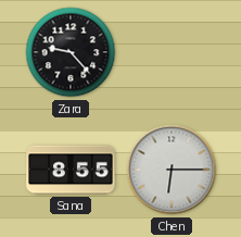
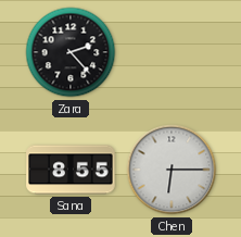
Zara: 9:23 -> 2:23 (71, 52)
